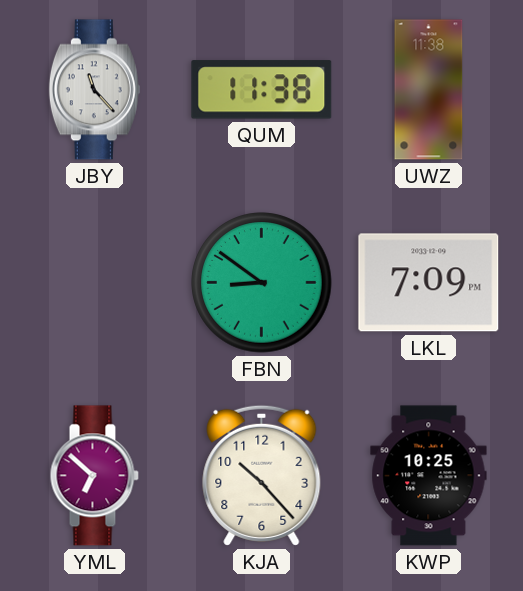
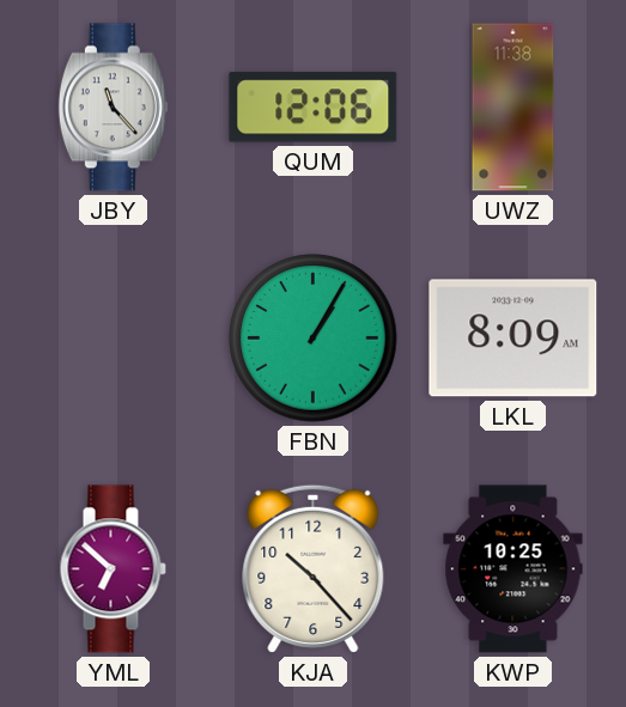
QUM: 11:38 -> 12:06 (314, 108)
FBN: 8:51 -> 1:05 (314, 339)
LKL: 7:09 -> 8:09 (513, 339)
